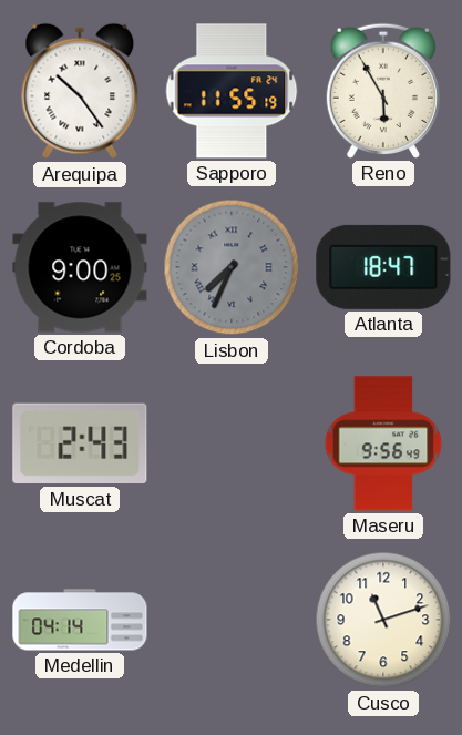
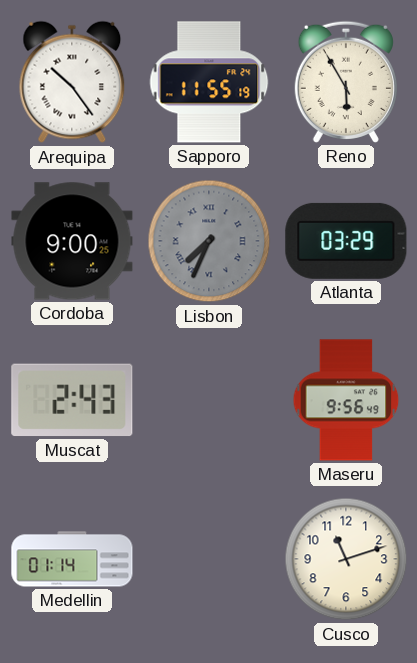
Atlanta: 18:47 -> 03:29 (346, 241)
Medellin: 04:14 -> 01:14 (72, 559)
